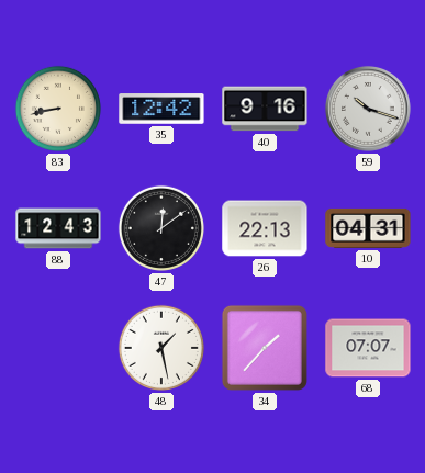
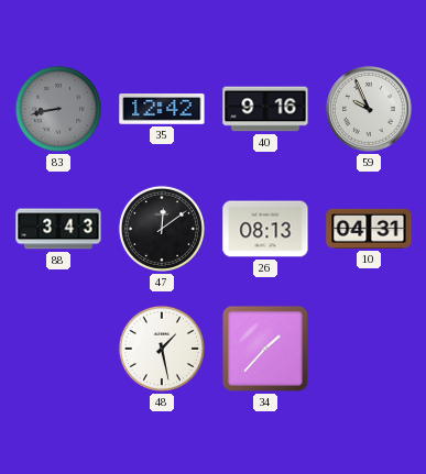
83 dial: cream -> grey (58, 109)
59: 10:18 -> 9:56 (369, 109)
88: 12:43 -> 3:43 (58, 229)
26: 22:13 -> 08:13 (265, 229)
68: 07:07 -> none (368, 348)
